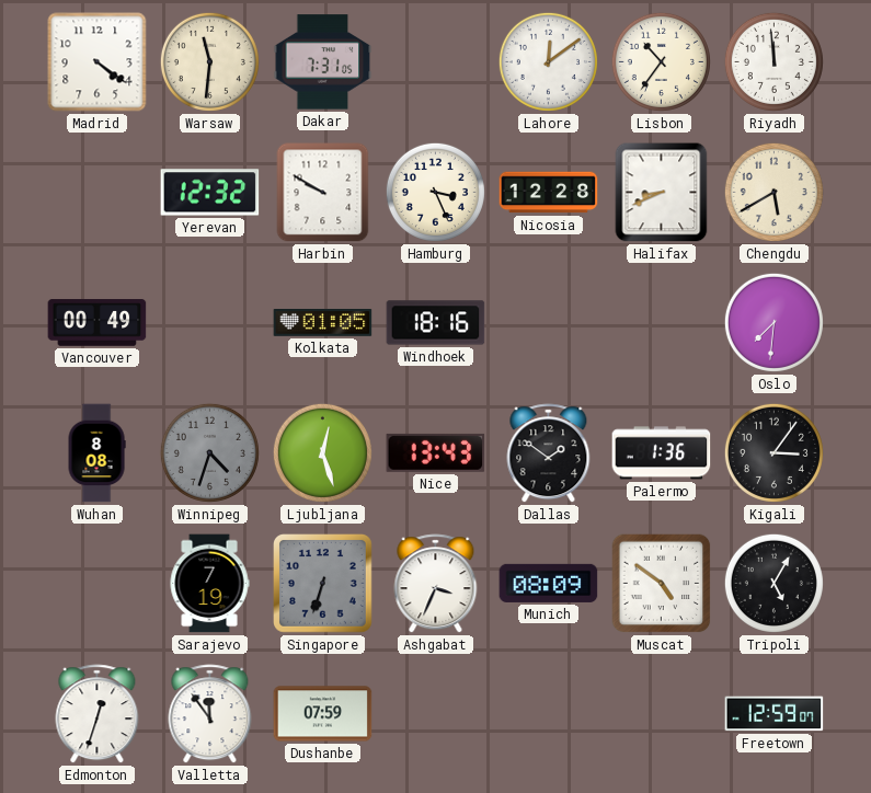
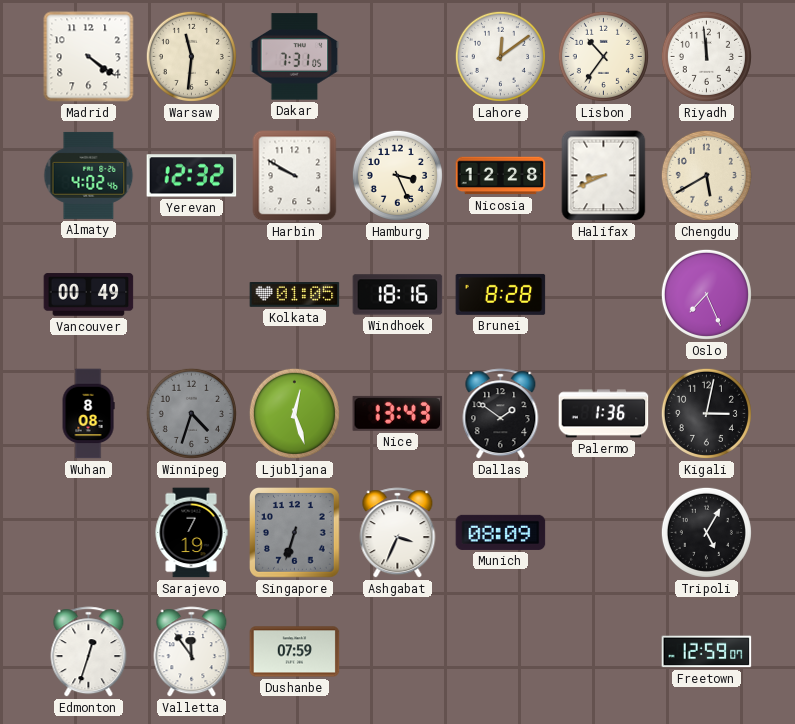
Almaty: none -> 4:02 (89, 175)
Brunei: none -> 8:28 (501, 294)
Oslo: 7:31 -> 7:26 (706, 294)
Kigali: 3:06 -> 3:02 (706, 413)
Muscat: 4:51 -> none (662, 584)
